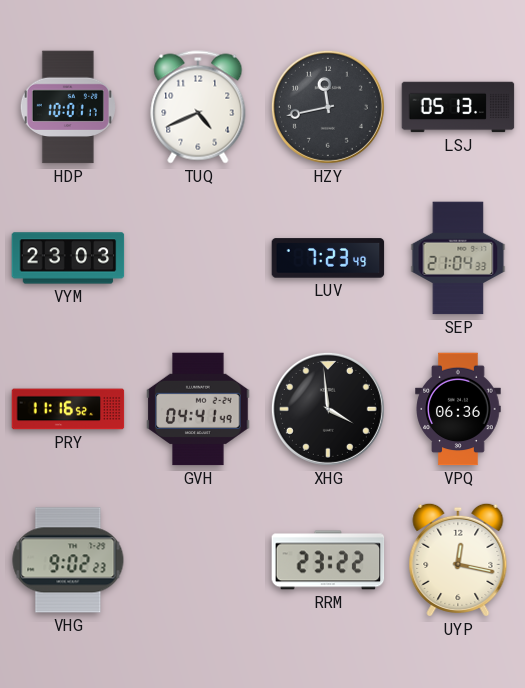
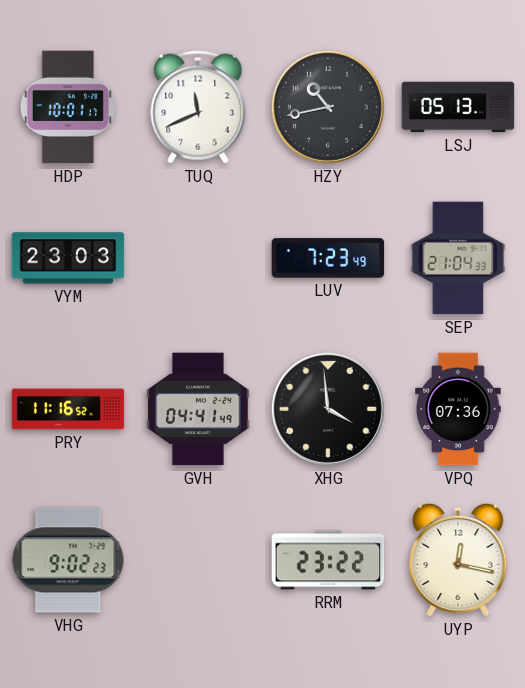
TUQ: 4:41 -> 11:41 (198, 107)
HZY: 11:43 -> 10:43 (328, 107)
VPQ: 06:36 -> 07:36 (458, 409)
